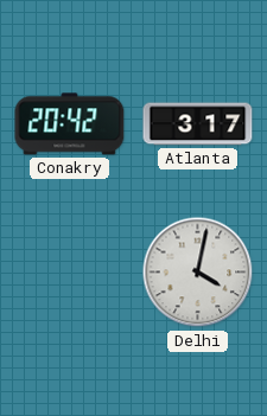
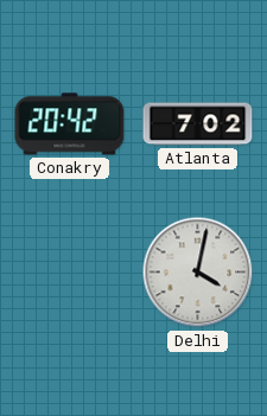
Atlanta: 3:17 -> 7:02 (198, 124)
